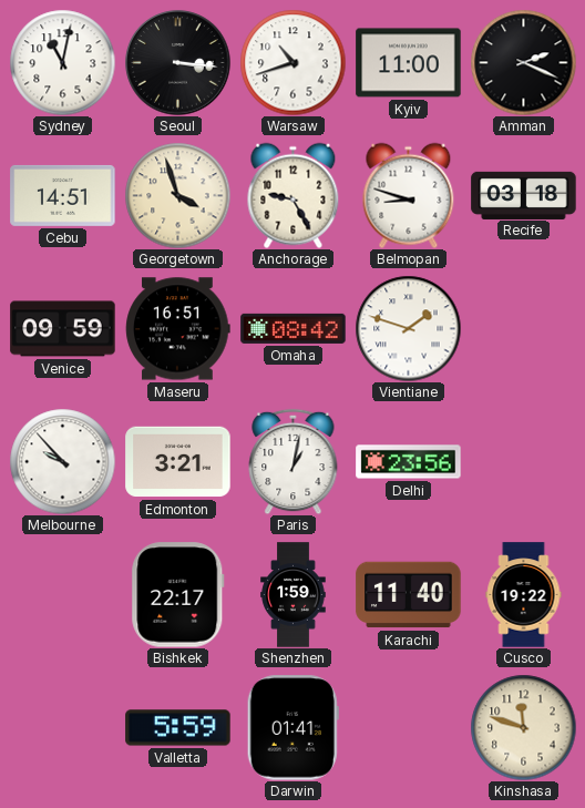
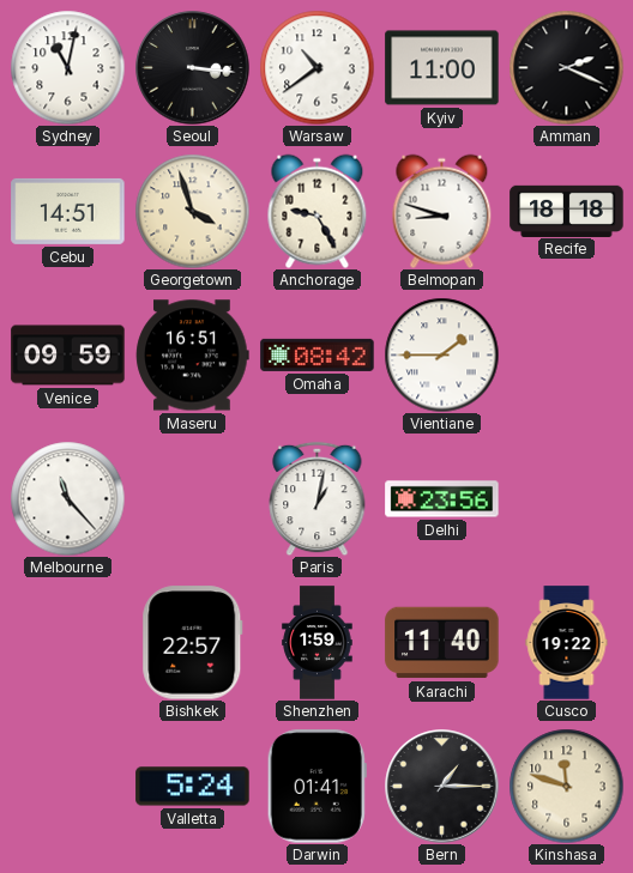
Warsaw: 10:42 -> 10:39 (316, 67)
Recife: 03:18 -> 18:18 (567, 211)
Vientiane: 1:48 -> 1:45 (441, 354)
Melbourne: 9:53 -> 11:23 (67, 498)
Edmonton: 3:21 -> none (178, 462)
Bishkek: 22:17 -> 22:57 (193, 643)
Valletta: 5:59 -> 5:24 (193, 787)
Bern: none -> 1:15 (442, 787)
